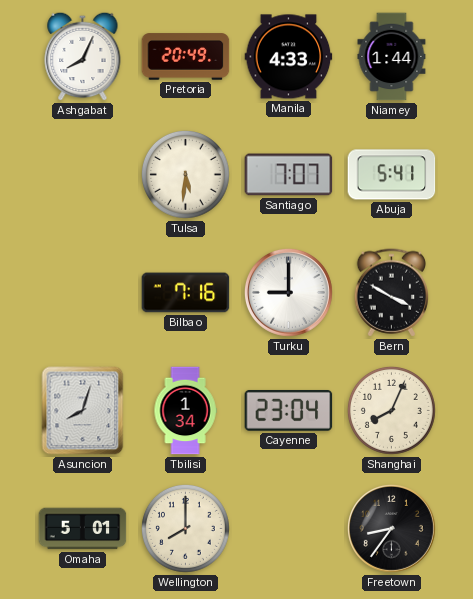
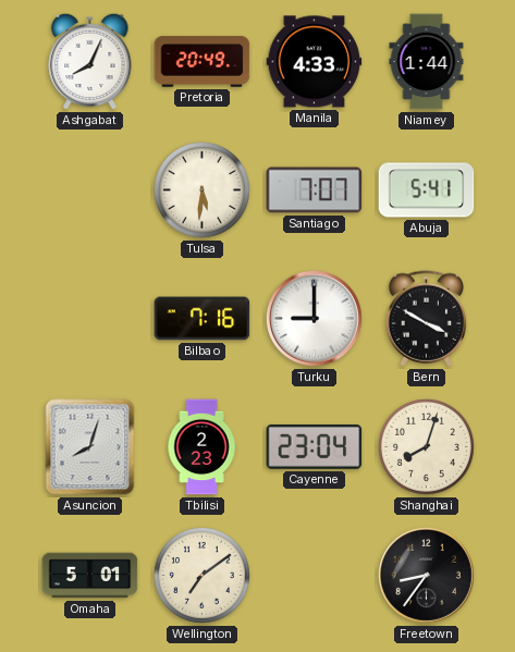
Tbilisi: 1:34 -> 2:23 (201, 447)
Shanghai: 8:04 -> 8:03 (426, 446)
Wellington: 8:00 -> 7:09 (201, 575)
